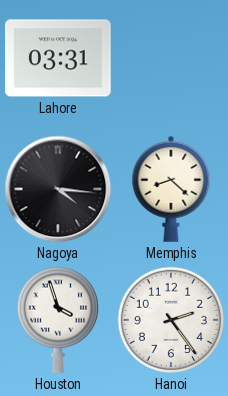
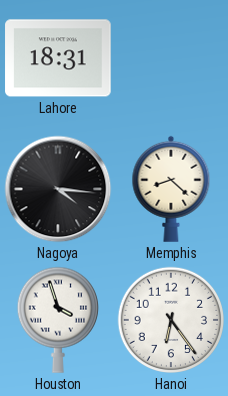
Lahore: 03:31 -> 18:31 (58, 58)
Hanoi: 2:24 -> 6:24 (171, 320)
